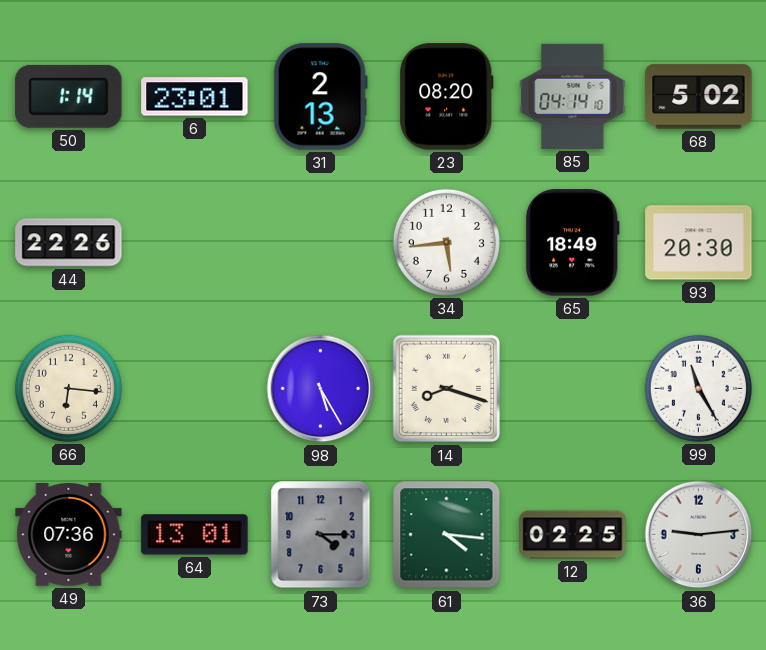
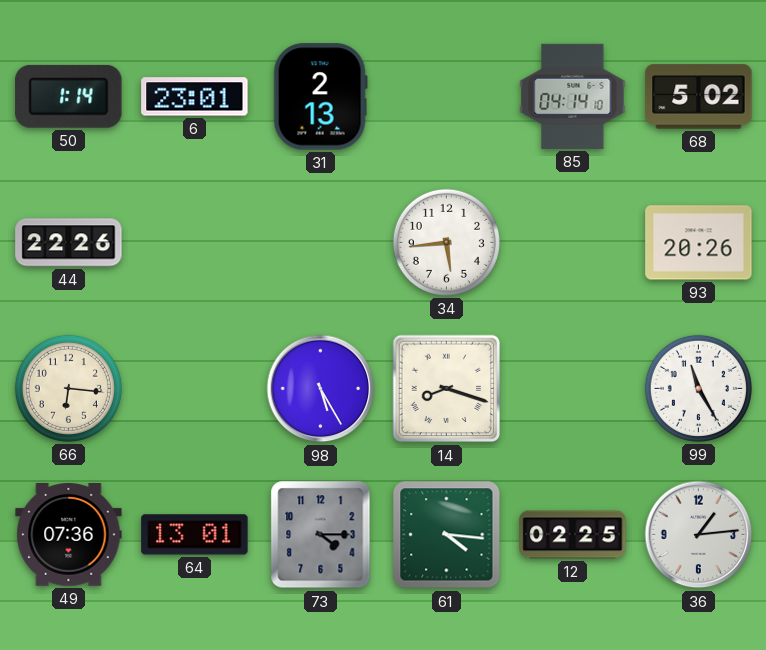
23: 08:20 -> none (447, 97)
65: 18:49 -> none (572, 243)
93: 20:30 -> 20:26 (699, 243)
36: 9:14 -> 1:14 (699, 535)
